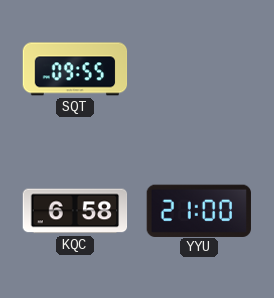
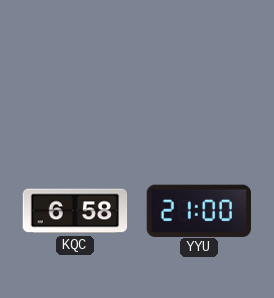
SQT: 09:55 -> none (75, 69)
